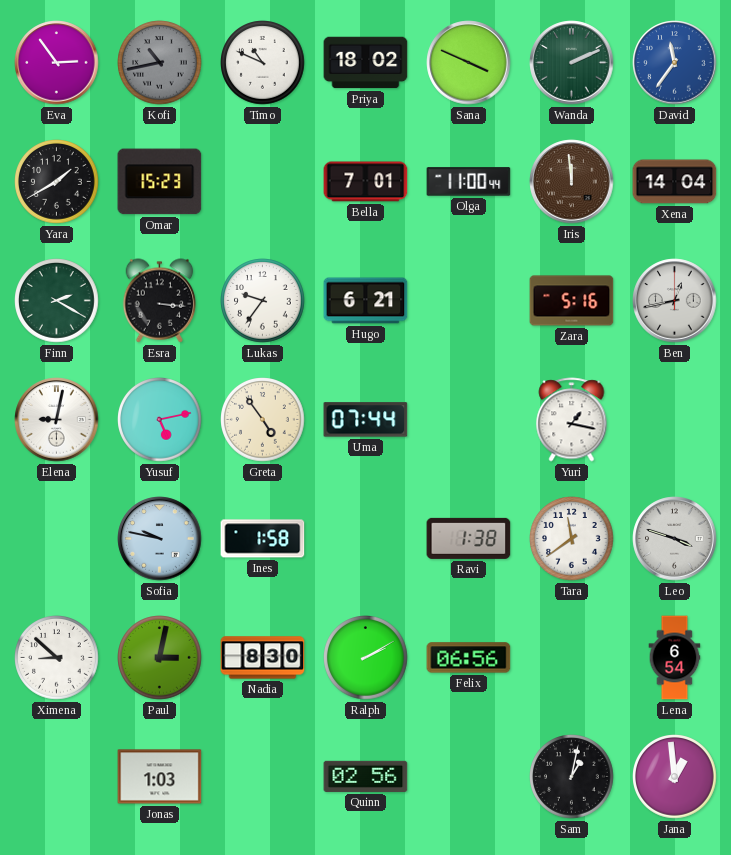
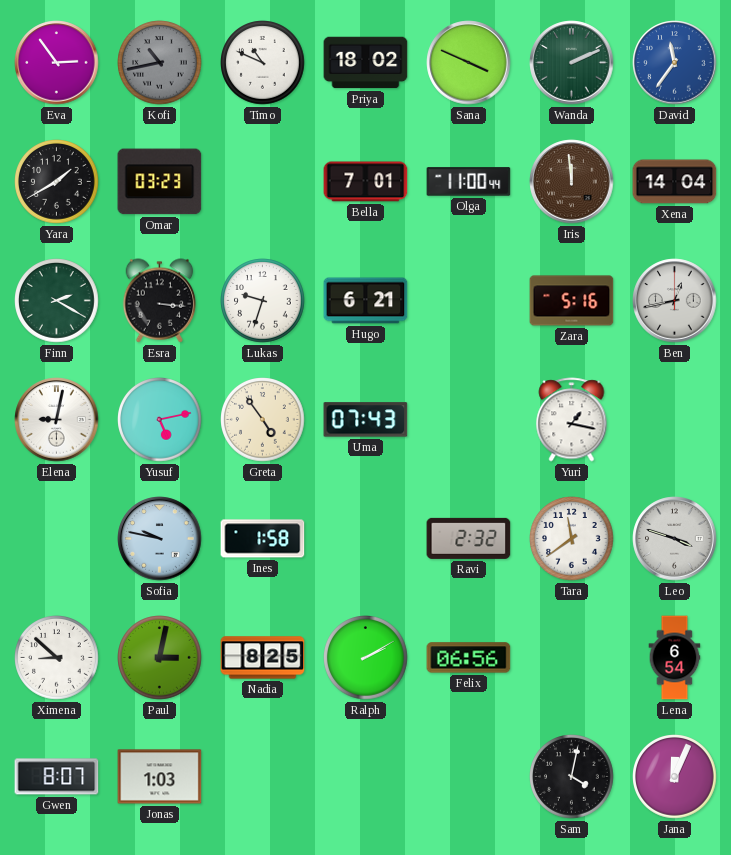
Omar: 15:23 -> 03:23 (160, 182)
Lukas: 9:36 -> 9:33 (263, 301)
Uma: 07:44 -> 07:43 (366, 420)
Ravi: 1:38 -> 2:32 (469, 538)
Nadia: 8:30 -> 8:25 (263, 658)
Gwen: none -> 8:07 (57, 777)
Quinn: 02:56 -> none (366, 776)
Sam: 1:02 -> 4:02 (572, 777)
Jana: 12:59 -> 12:04 (675, 777)
